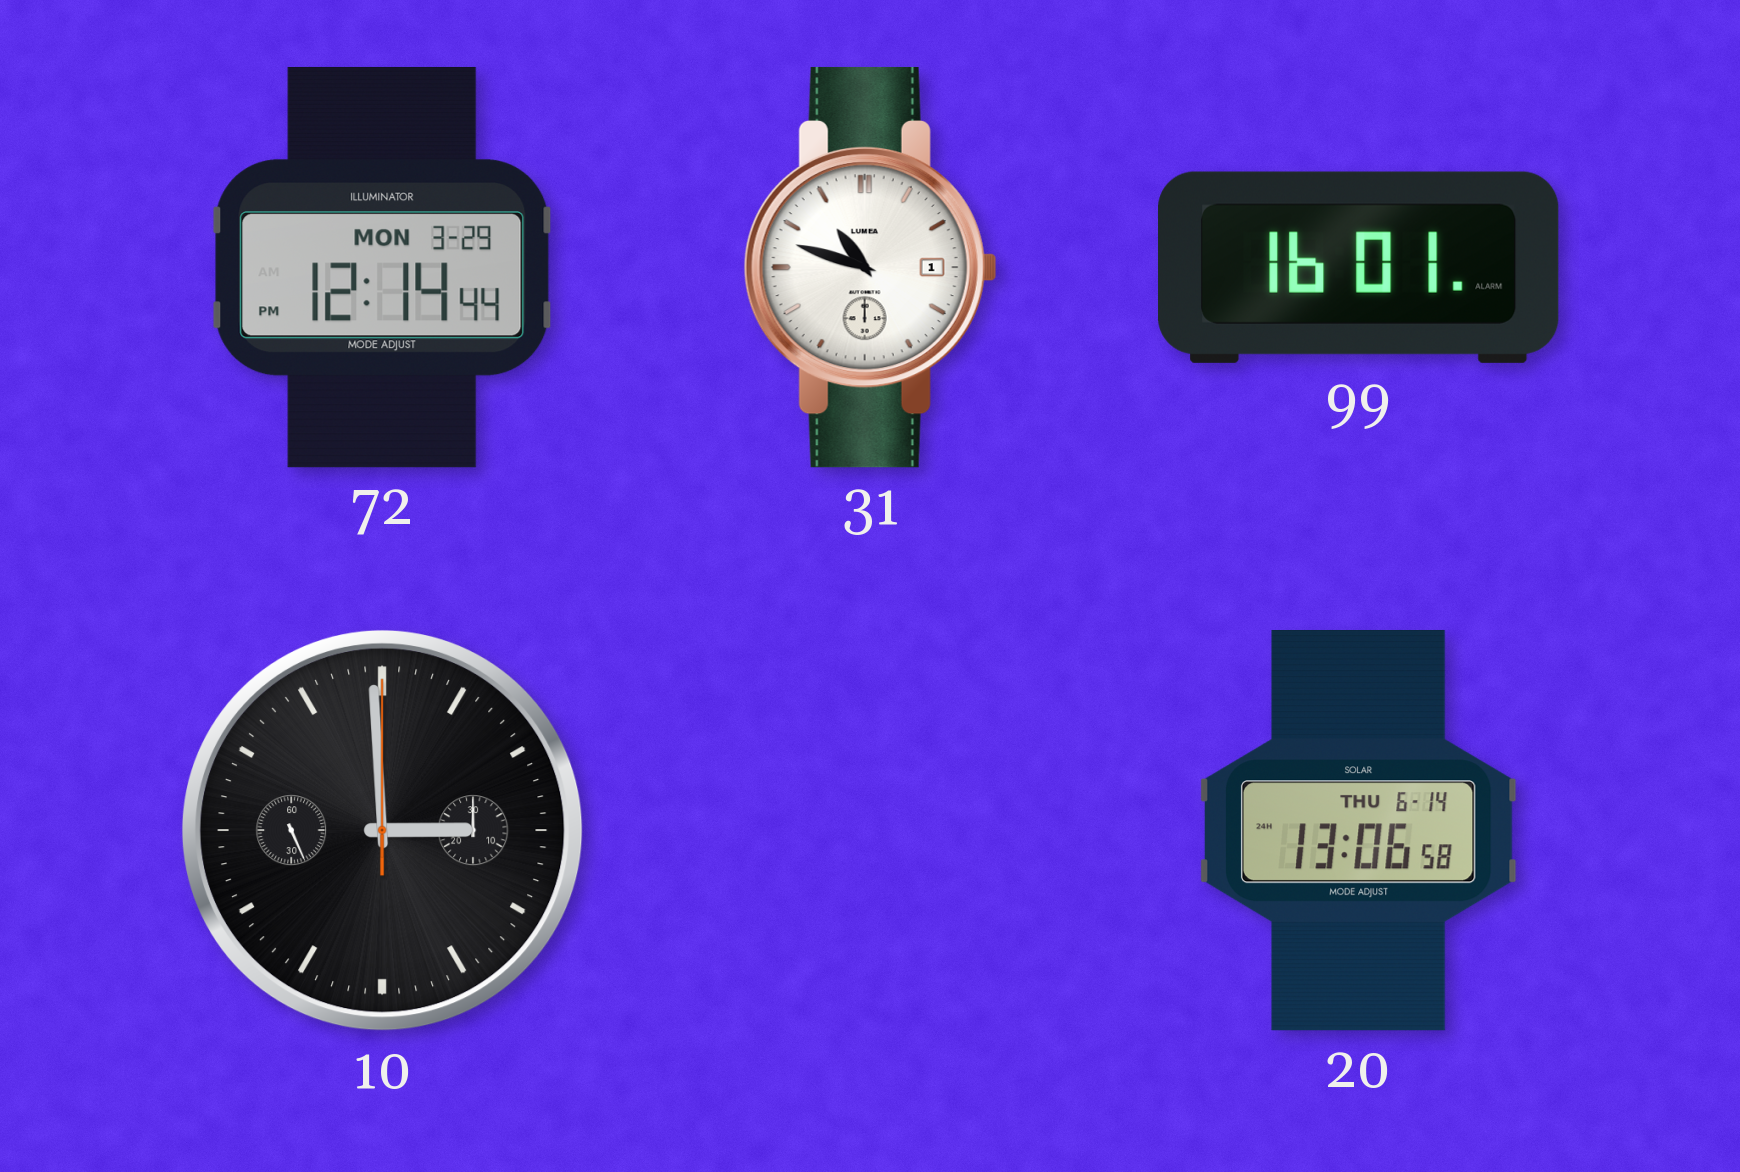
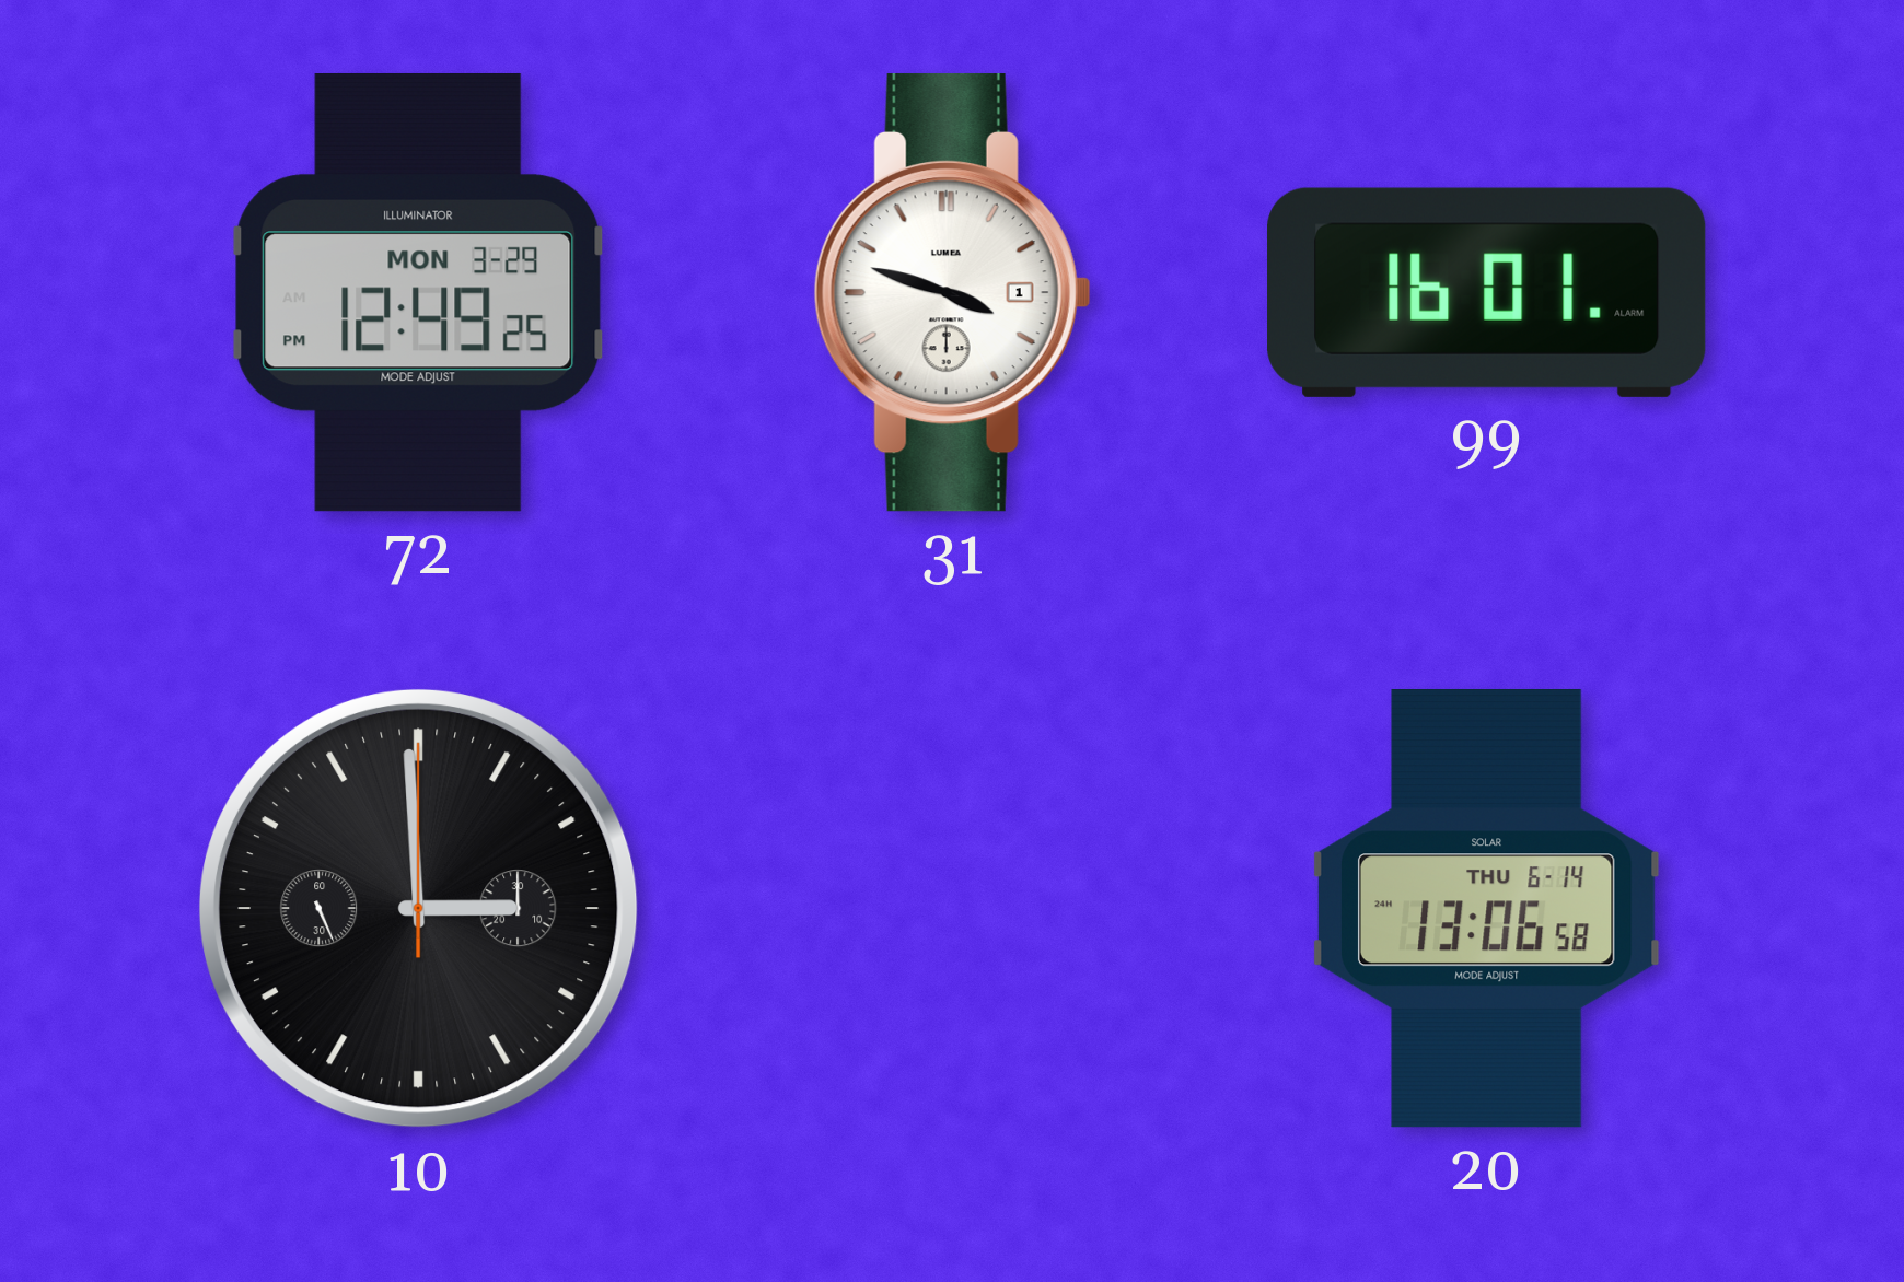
72: 12:14 -> 12:49 (419, 292)
31: 10:48 -> 3:48 (952, 292)
